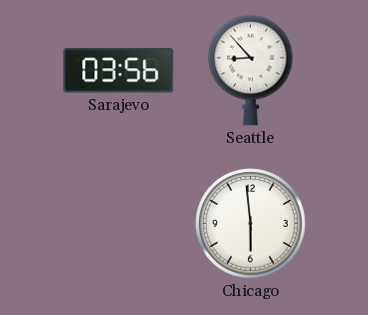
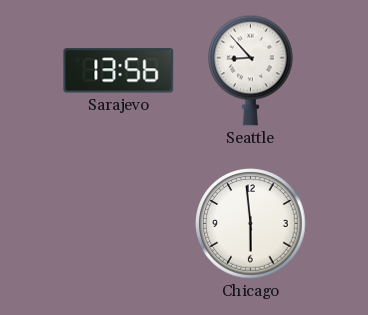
Sarajevo: 03:56 -> 13:56 (119, 71)
